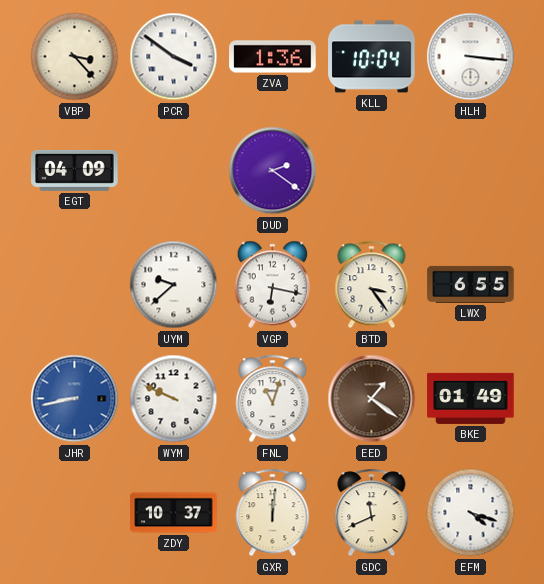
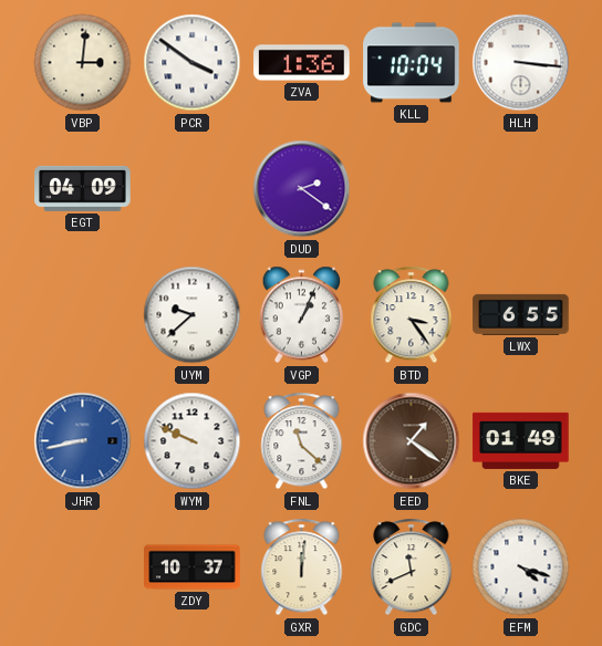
VBP: 3:23 -> 3:01 (83, 63)
VGP: 6:17 -> 1:04 (302, 315)
FNL: 11:03 -> 11:22 (302, 441)
